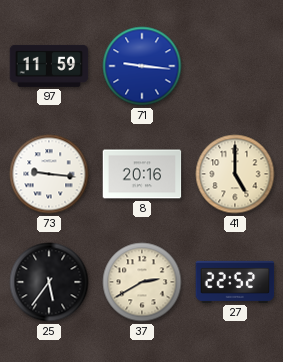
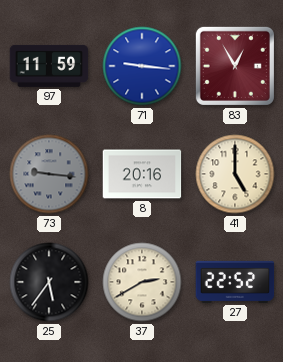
83: none -> 12:55 (235, 66)
73 dial: white -> grey (49, 174)
